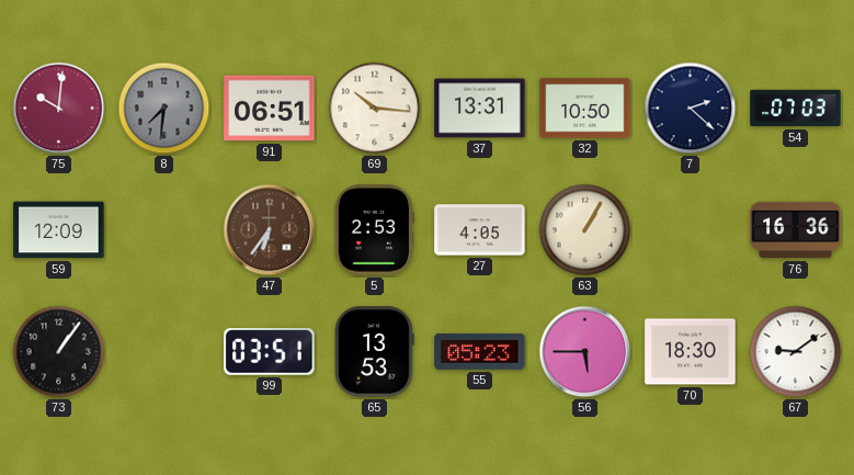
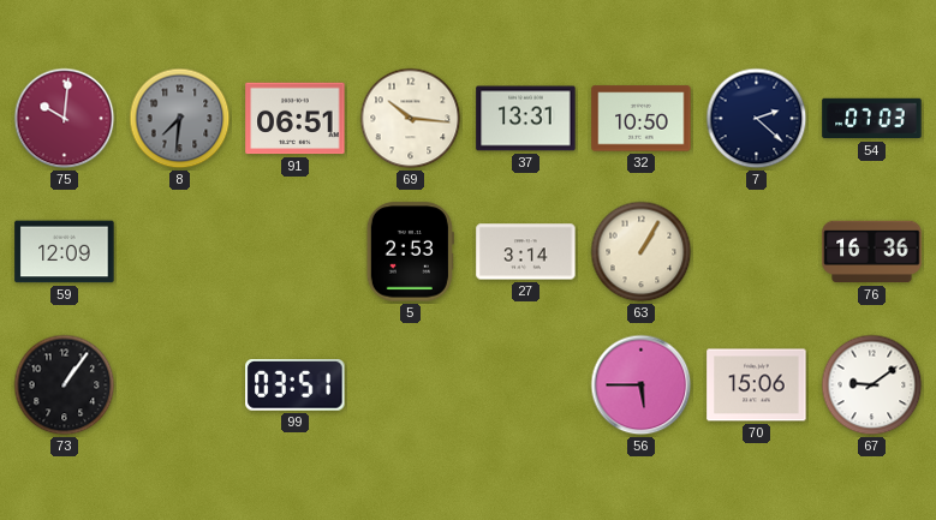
47: 6:36 -> none (270, 230)
27: 4:05 -> 3:14 (526, 252)
65: 13:53 -> none (375, 352)
55: 05:23 -> none (480, 351)
70: 18:30 -> 15:06 (757, 385)
